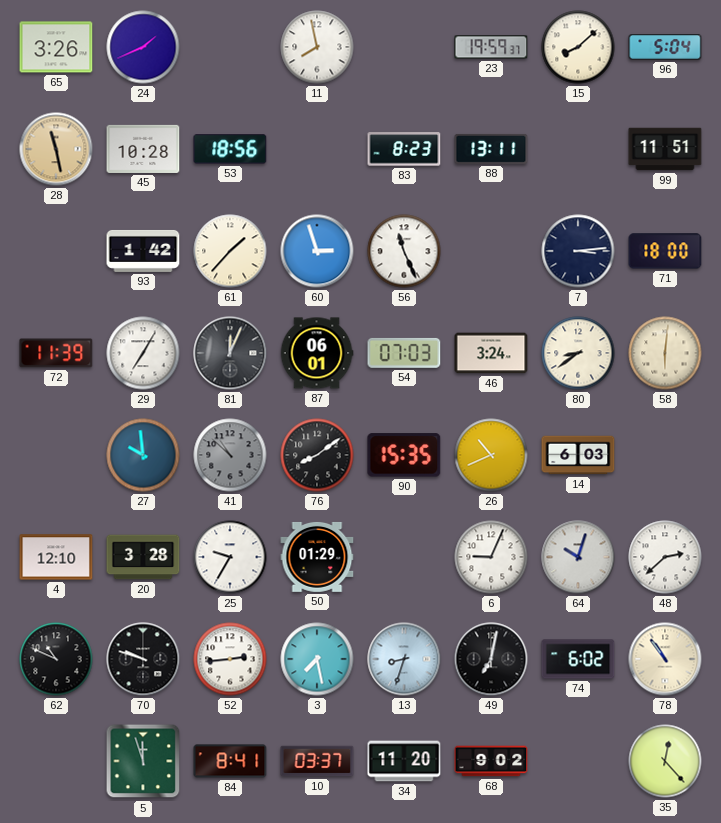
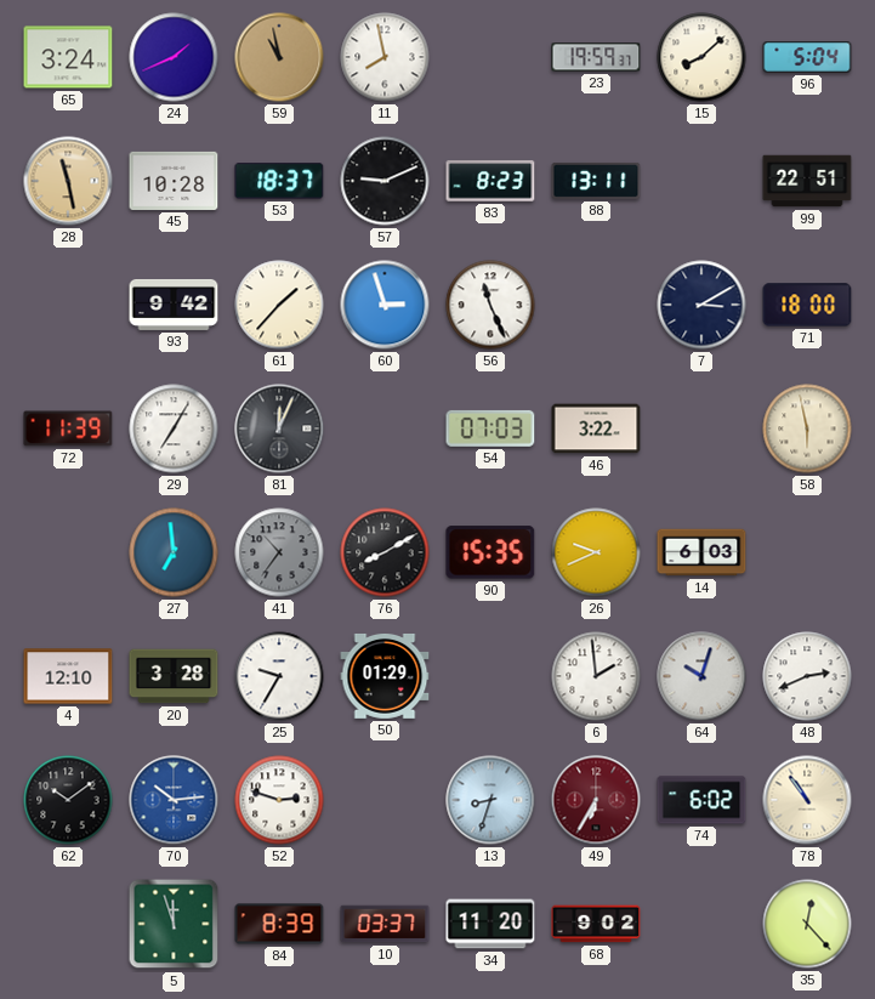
65: 3:26 -> 3:24 (68, 57)
59: none -> 10:58 (279, 57)
53: 18:56 -> 18:37 (279, 181)
57: none -> 9:11 (385, 181)
99: 11:51 -> 22:51 (807, 181)
93: 1:42 -> 9:42 (174, 305)
7: 3:14 -> 3:10 (701, 305)
87: 06:01 -> none (317, 353)
46: 3:24 -> 3:22 (596, 428)
80: 8:39 -> none (578, 353)
58: 6:01 -> 5:58 (807, 428)
27: 9:59 -> 6:59 (174, 552)
41: 10:52 -> 10:36 (279, 552)
76: 8:09 -> 8:10 (385, 552)
26: 10:41 -> 9:41 (596, 552)
6: 9:04 -> 1:59 (596, 676)
48: 2:38 -> 2:41 (807, 676)
62: 10:49 -> 10:09 (68, 800)
70: 9:48 -> 10:14 (174, 800)
70 dial: black -> blue (174, 800)
52: 2:44 -> 2:48 (279, 800)
3: 7:28 -> none (317, 659)
49: 7:02 -> 6:35 (596, 800)
49 dial: black -> burgundy (596, 800)
84: 8:41 -> 8:39 (279, 924)
